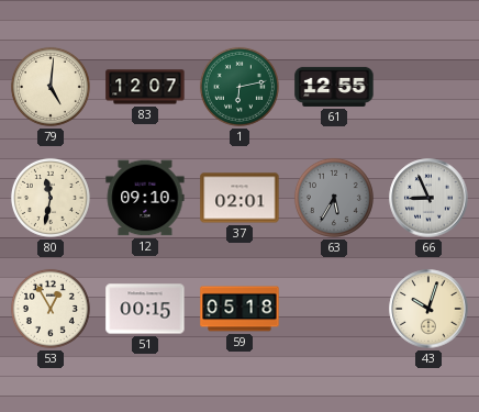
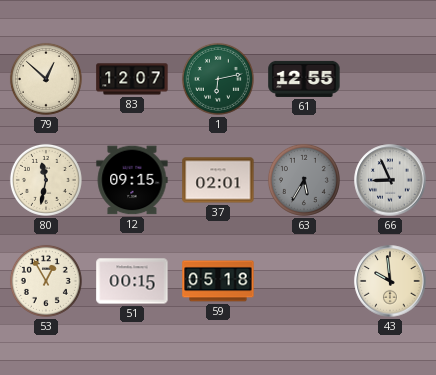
79: 5:01 -> 12:52 (46, 79)
12: 09:10 -> 09:15 (132, 180)
43: 10:03 -> 9:59 (390, 281)
